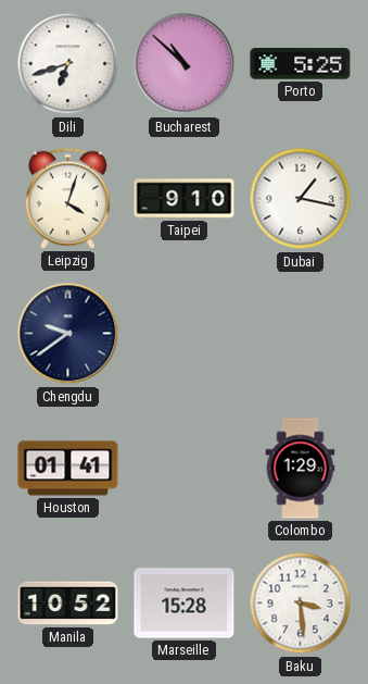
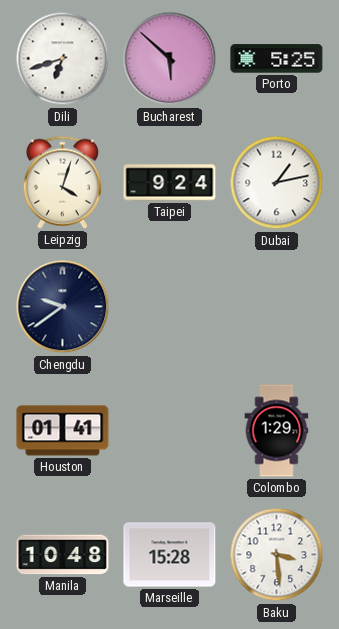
Bucharest: 10:52 -> 5:52 (170, 59)
Taipei: 9:10 -> 9:24 (170, 183)
Dubai: 1:17 -> 1:13 (277, 183)
Manila: 10:52 -> 10:48 (63, 555)
